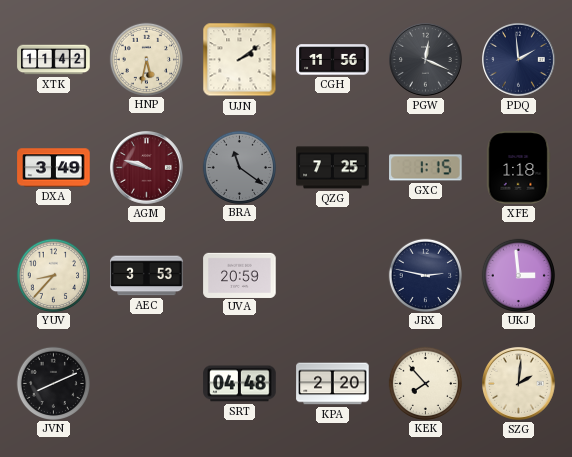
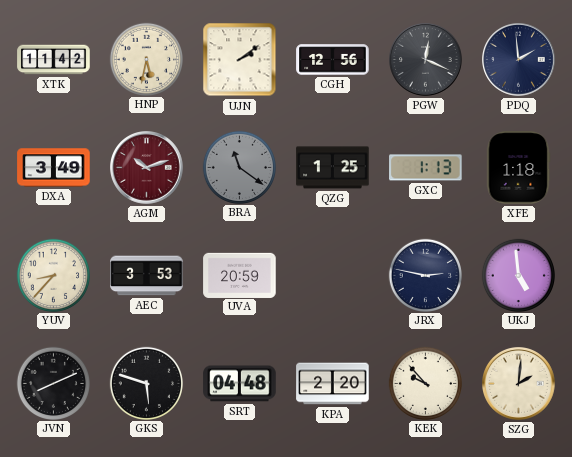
CGH: 11:56 -> 12:56 (333, 60)
AGM: 9:48 -> 10:12 (147, 168)
QZG: 7:25 -> 1:25 (333, 168)
GXC: 1:15 -> 1:13 (426, 168)
UKJ: 2:59 -> 4:59 (518, 275)
GKS: none -> 5:48 (146, 383)
KEK: 7:53 -> 9:53 (425, 383)
